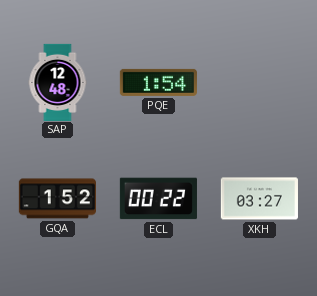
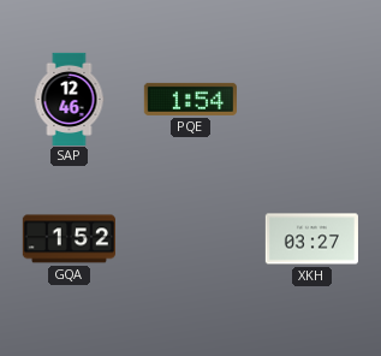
SAP: 12:48 -> 12:46 (70, 99)
ECL: 00:22 -> none (158, 199)
